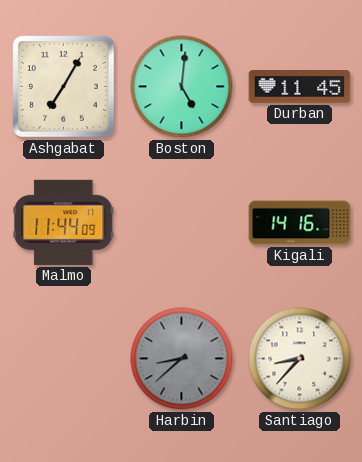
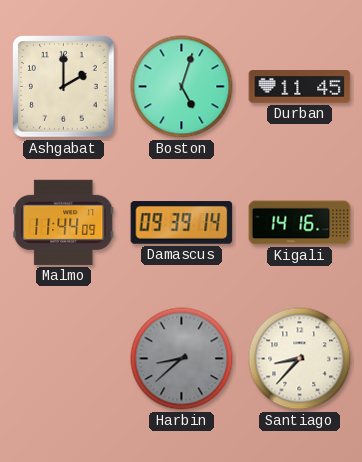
Ashgabat: 7:05 -> 2:00 (64, 87)
Boston: 5:01 -> 5:03 (182, 87)
Damascus: none -> 09:39 (182, 223)
